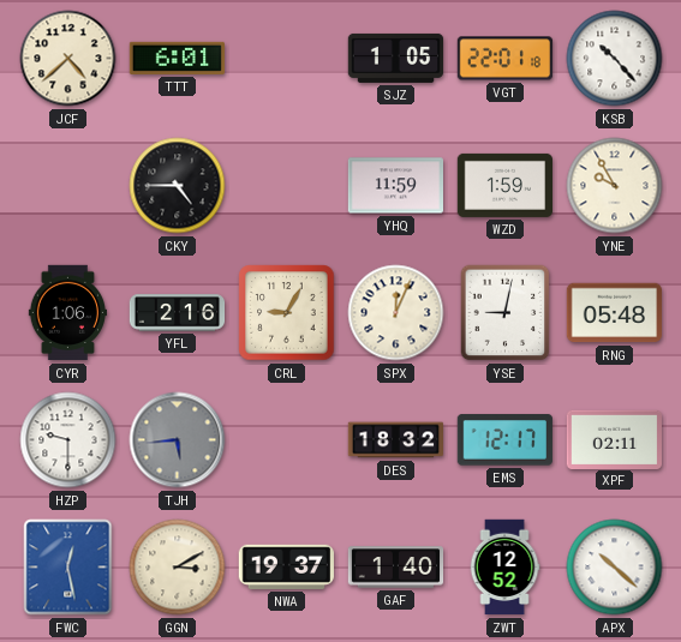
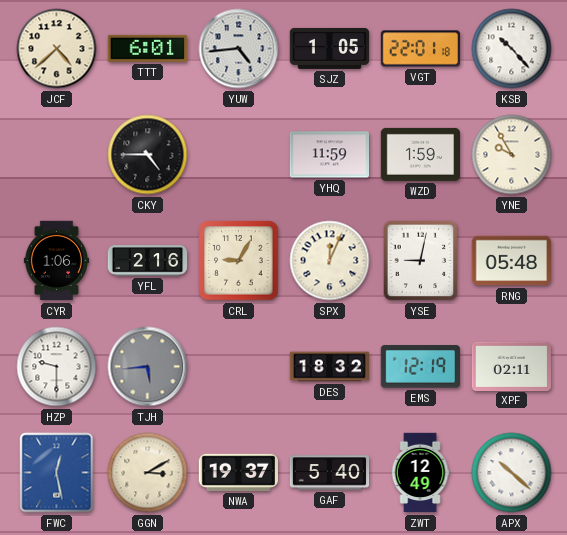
YUW: none -> 4:44 (239, 49)
EMS: 12:17 -> 12:19 (420, 367)
GAF: 1:40 -> 5:40 (330, 473)
ZWT: 12:52 -> 12:49 (420, 473)
